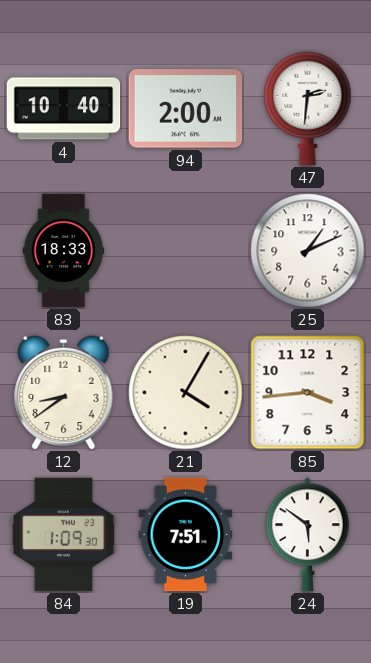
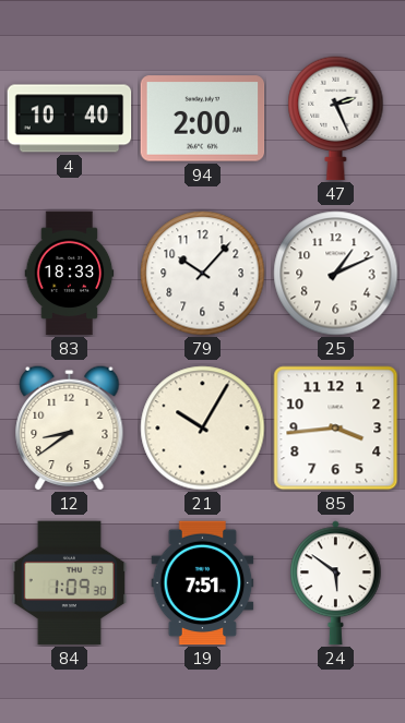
47: 2:31 -> 2:26 (336, 119)
79: none -> 10:07 (203, 274)
21: 4:05 -> 10:05 (203, 429)
